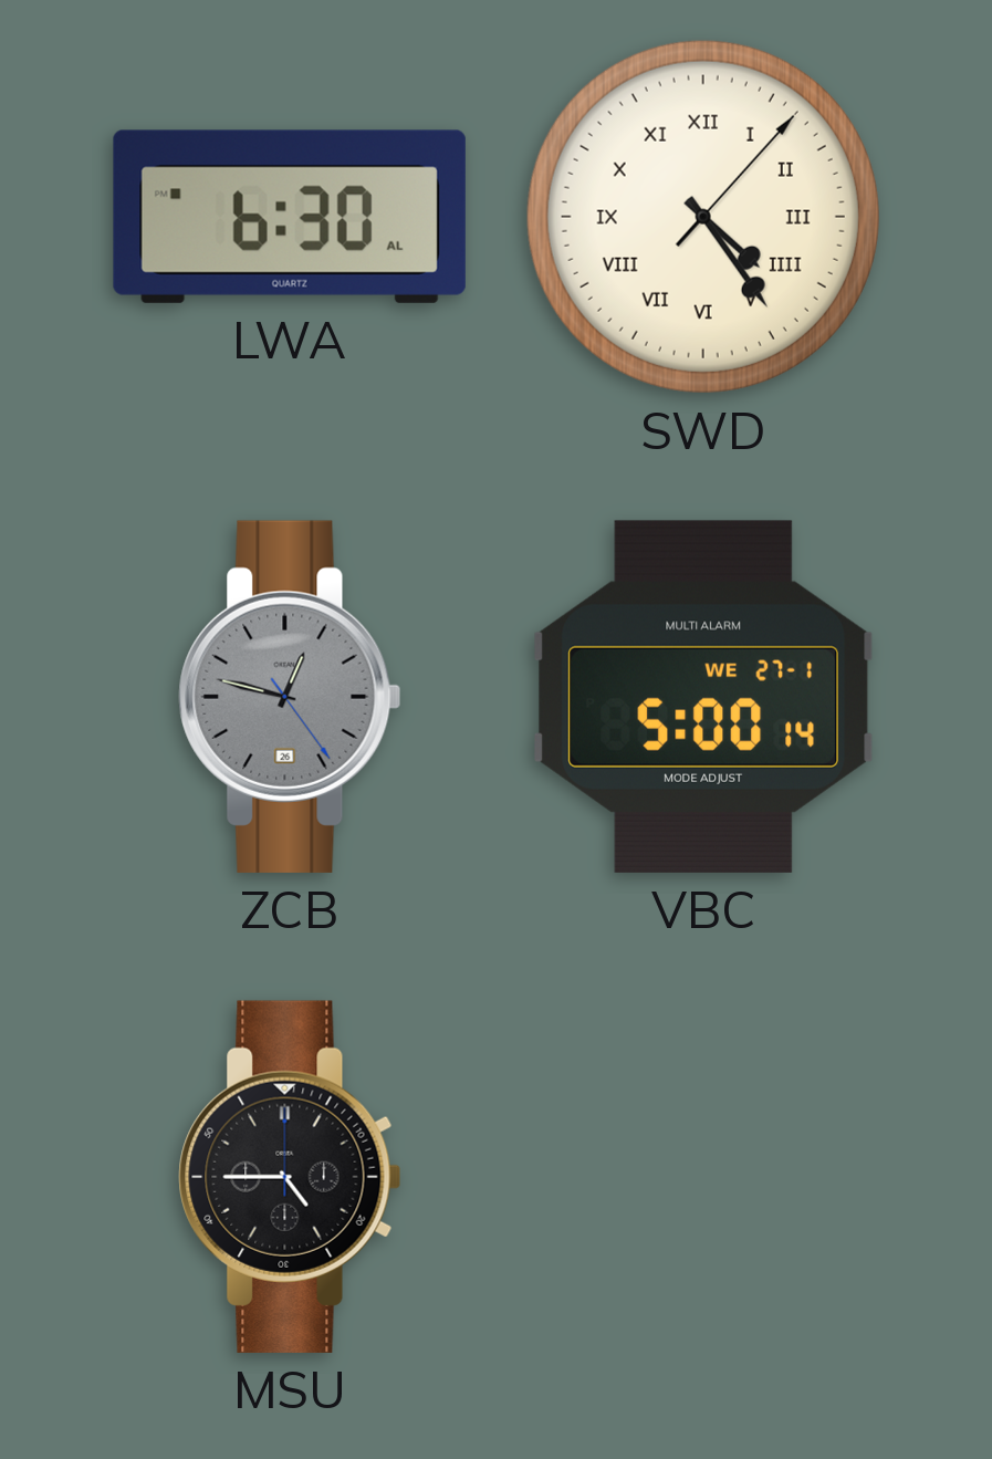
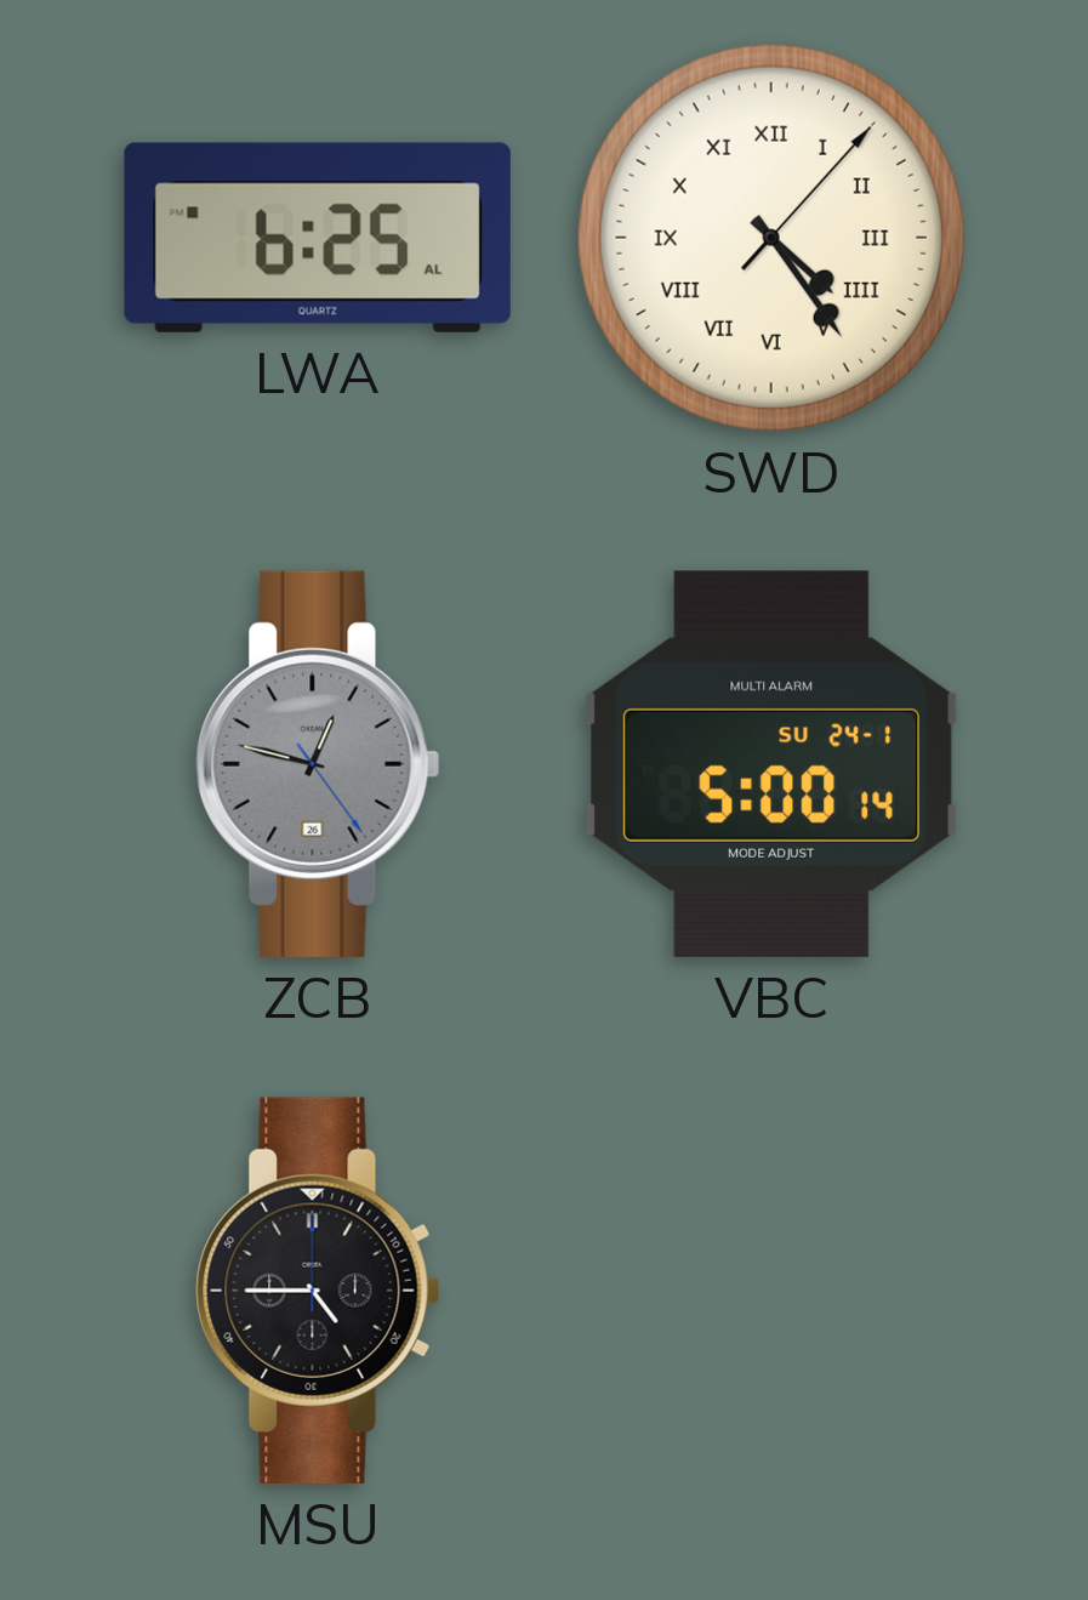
LWA: 6:30 -> 6:25 (318, 238)
VBC date: WE 27-1 -> SU 24-1 (771, 764)
